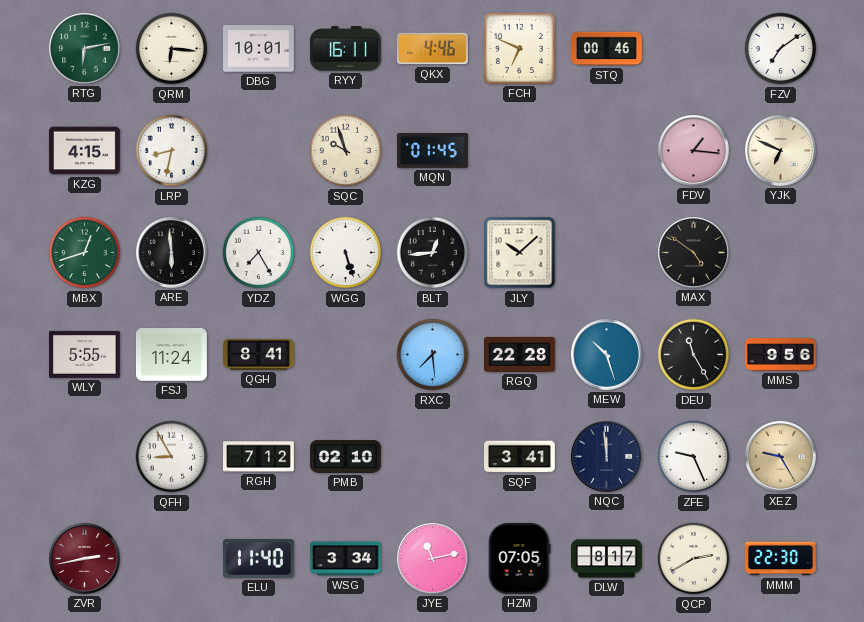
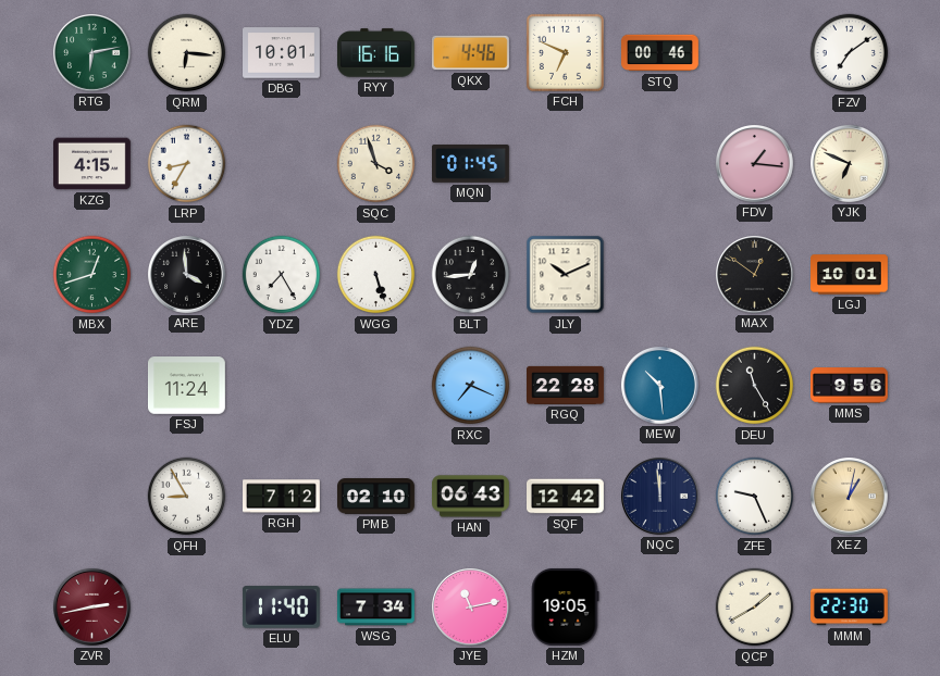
RYY: 16:11 -> 16:16 (376, 53)
LRP: 8:32 -> 8:35 (187, 164)
SQC: 9:57 -> 3:57 (376, 164)
ARE: 5:59 -> 3:59 (187, 275)
JLY: 10:08 -> 10:11 (566, 275)
MAX: 4:51 -> 12:51 (755, 275)
LGJ: none -> 10:01 (850, 275)
WLY: 5:55 -> none (85, 354)
QGH: 8:41 -> none (259, 354)
RXC: 7:29 -> 7:19 (471, 386)
MEW: 10:27 -> 10:29 (660, 386)
HAN: none -> 06:43 (470, 497)
SQF: 3:41 -> 12:42 (566, 497)
XEZ: 9:25 -> 1:02 (850, 497)
WSG: 3:34 -> 7:34 (376, 608)
HZM: 07:05 -> 19:05 (565, 606)
DLW: 8:17 -> none (607, 559)
QCP: 2:40 -> 1:40 (755, 608)
